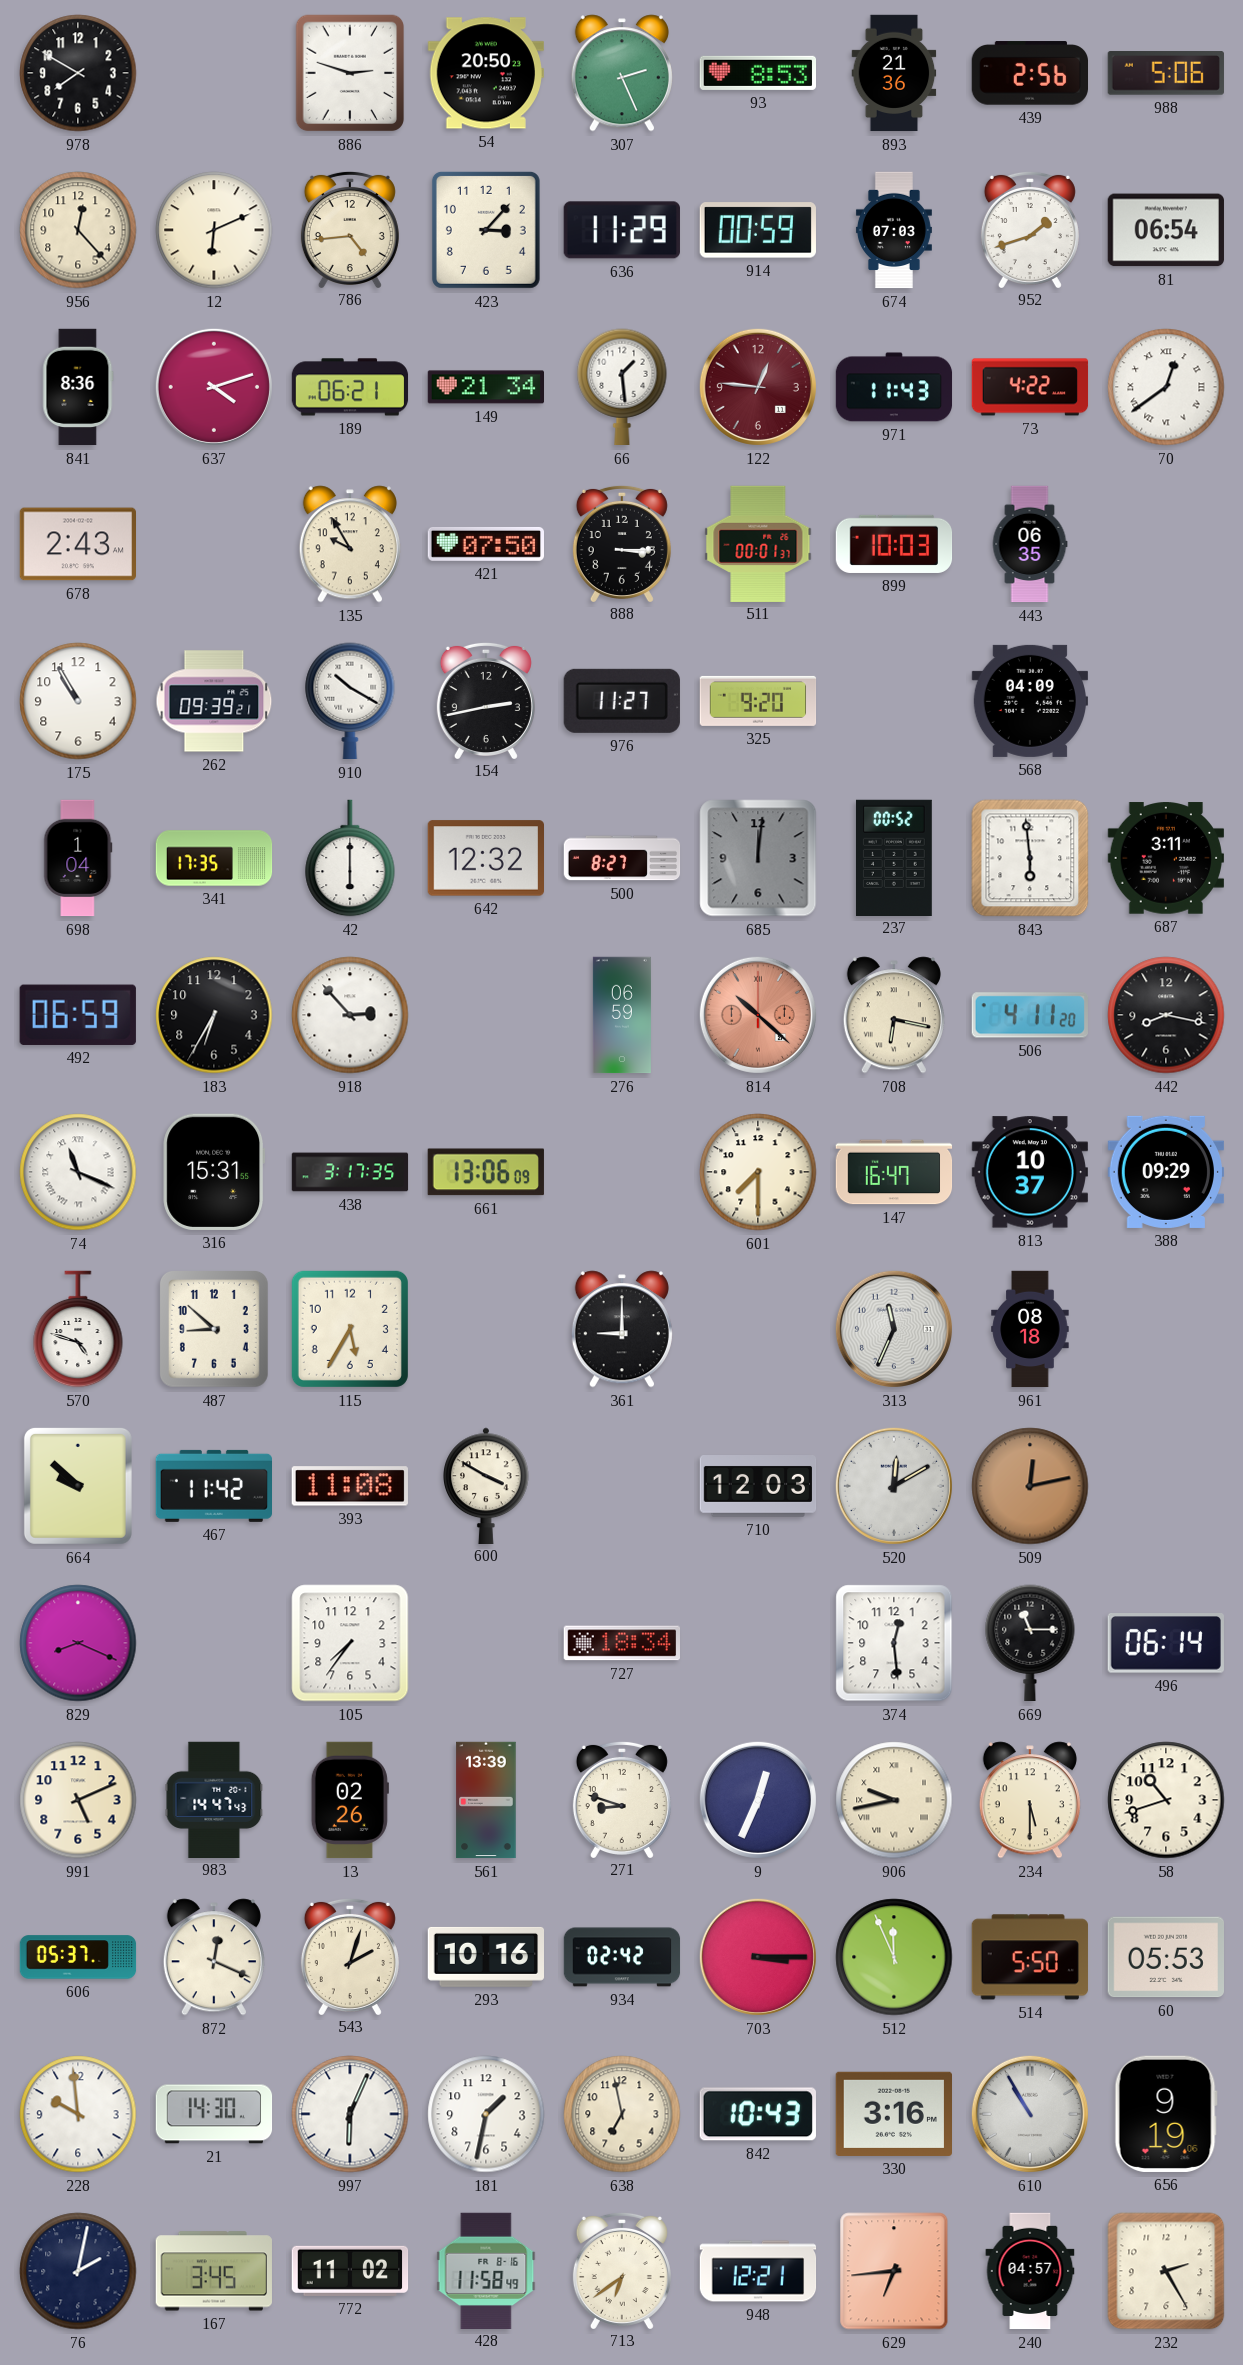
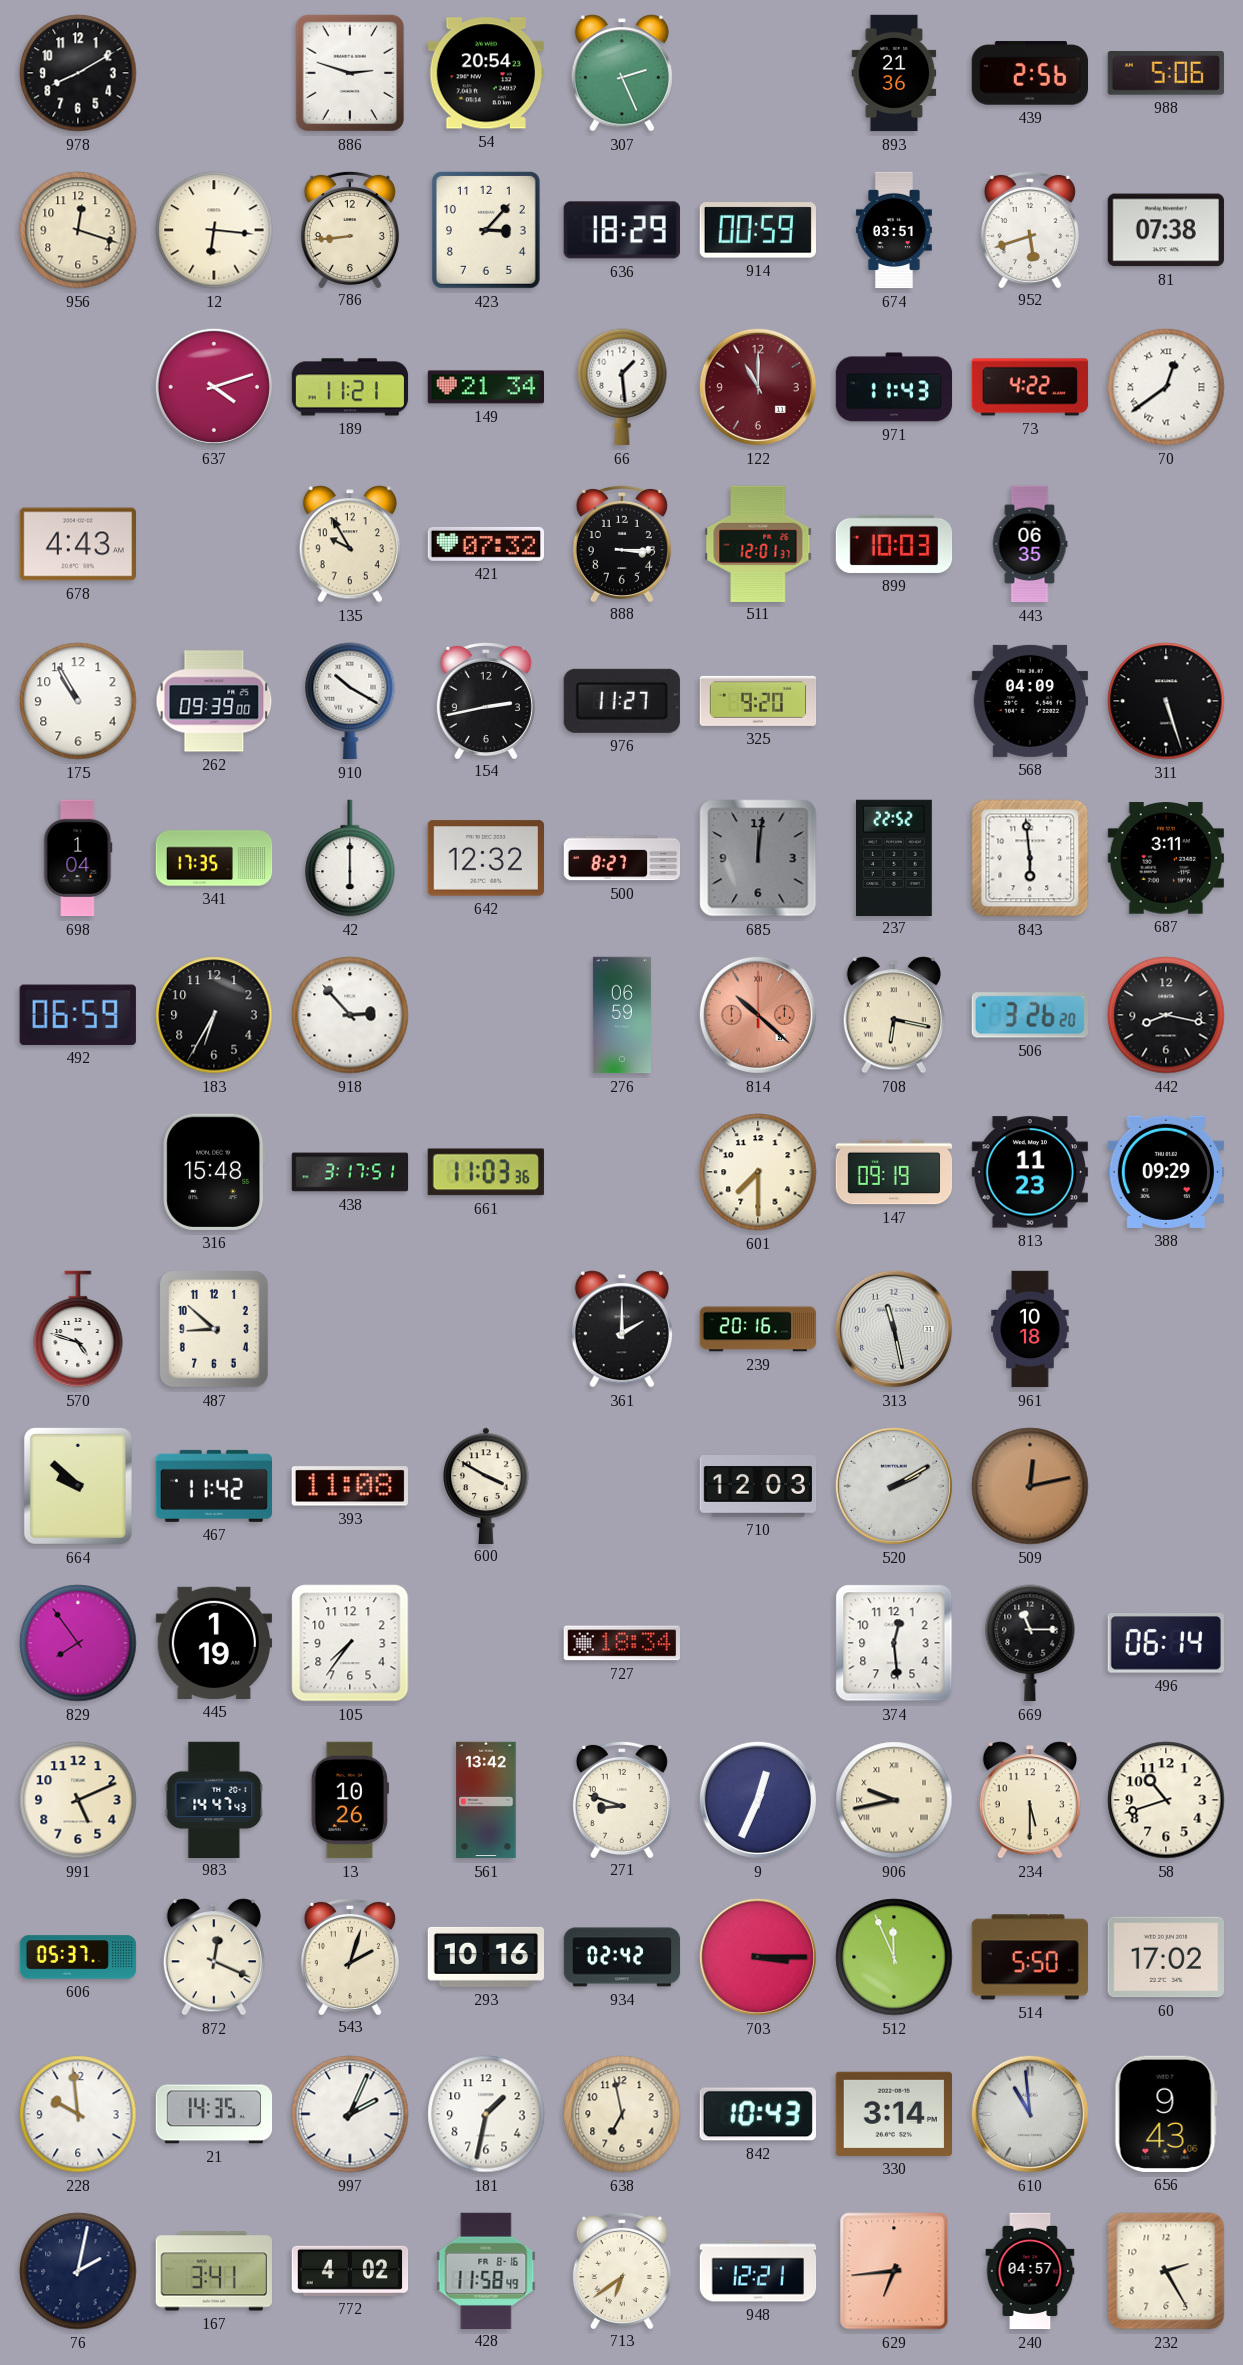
978: 7:50 -> 8:10 (78, 73)
54: 20:50 -> 20:54 (486, 73)
93: 8:53 -> none (757, 73)
956: 12:23 -> 12:18 (78, 230)
12: 6:11 -> 6:16 (214, 230)
786: 4:44 -> 8:44 (350, 229)
636: 11:29 -> 18:29 (622, 230)
674: 07:03 -> 03:51 (894, 230)
952: 1:42 -> 5:42 (1030, 229)
81: 06:54 -> 07:38 (1166, 230)
841: 8:36 -> none (78, 387)
189: 06:21 -> 11:21 (350, 387)
122: 12:46 -> 11:00 (758, 387)
678: 2:43 -> 4:43 (77, 544)
421: 07:50 -> 07:32 (485, 544)
511: 00:01 -> 12:01 (758, 543)
262: 09:39:21 -> 09:39:00 (214, 701)
311: none -> 5:27 (1166, 701)
237: 00:52 -> 22:52 (894, 857)
506: 4:11 -> 3:26 (1030, 1015)
74: 11:19 -> none (78, 1172)
316: 15:31 -> 15:48 (214, 1172)
438: 3:17:35 -> 3:17:51 (350, 1172)
661: 13:06 -> 11:03 (486, 1172)
147: 16:47 -> 09:19 (894, 1172)
813: 10:37 -> 11:23 (1030, 1172)
115: 5:35 -> none (350, 1329)
361: 9:00 -> 2:00 (622, 1329)
239: none -> 20:16 (758, 1329)
313: 11:34 -> 11:28 (894, 1329)
961: 08:18 -> 10:18 (1030, 1329)
520: 12:10 -> 2:10 (894, 1486)
829: 8:19 -> 7:54 (78, 1643)
445: none -> 1:19 (213, 1643)
13: 02:26 -> 10:26 (350, 1800)
561: 13:39 -> 13:42 (486, 1800)
60: 05:53 -> 17:02 (1165, 1957)
21: 14:30 -> 14:35 (214, 2114)
997: 6:04 -> 2:04 (350, 2114)
330: 3:16 -> 3:14 (893, 2114)
610: 10:55 -> 10:59 (1030, 2114)
656: 9:19 -> 9:43 (1166, 2114)
167: 3:45 -> 3:41 (214, 2271)
772: 11:02 -> 4:02 (350, 2271)
